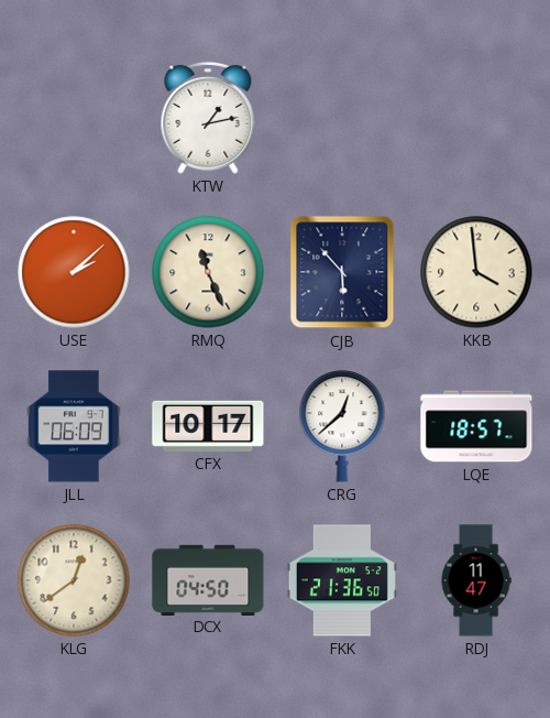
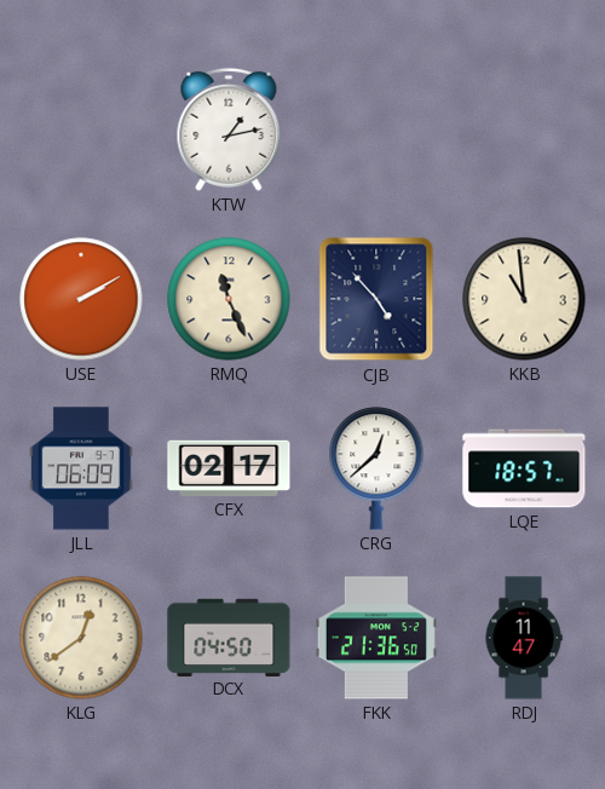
USE: 2:08 -> 2:10 (81, 299)
CJB: 5:53 -> 4:53 (376, 299)
KKB: 3:59 -> 10:59 (524, 299)
CFX: 10:17 -> 02:17 (229, 468)
